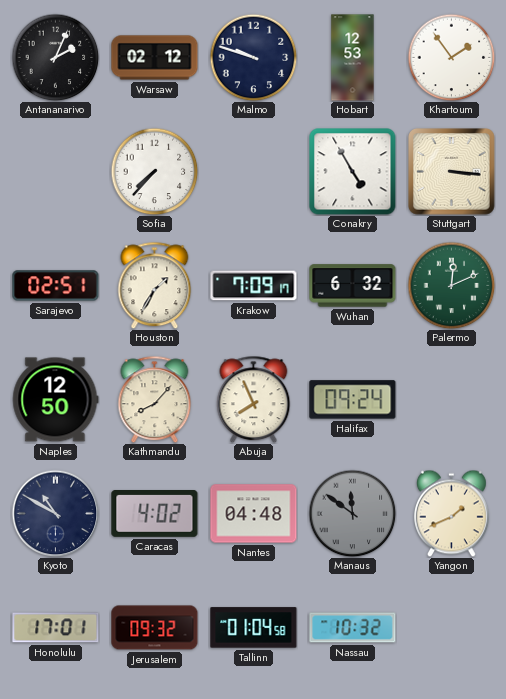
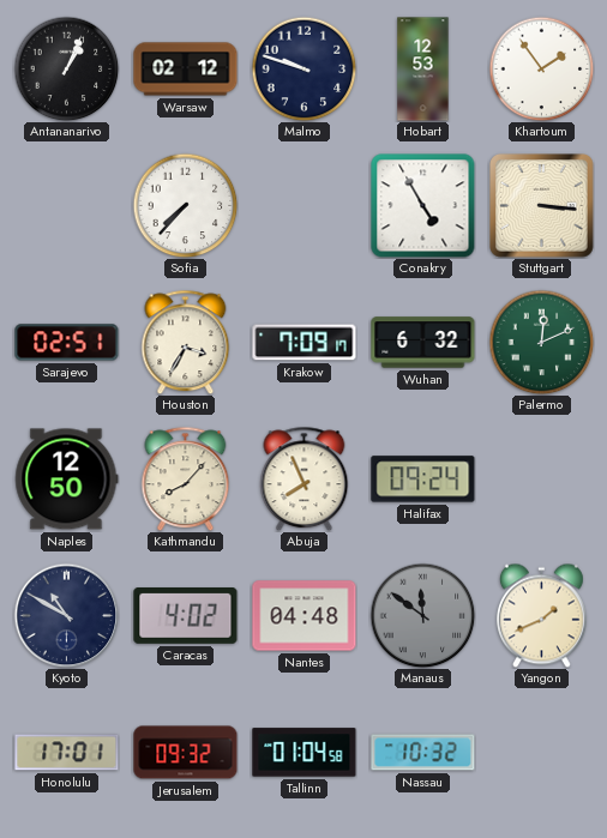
Antananarivo: 2:04 -> 1:04 (66, 68)
Houston: 1:35 -> 3:35 (186, 342)
